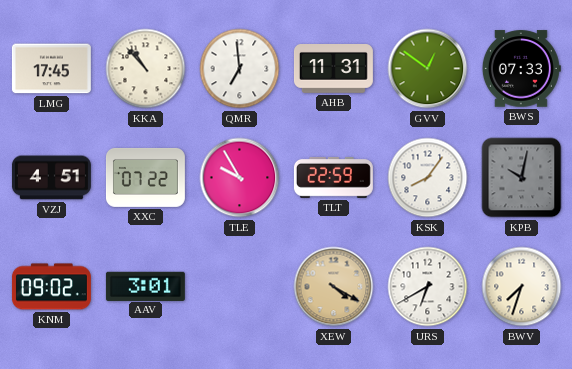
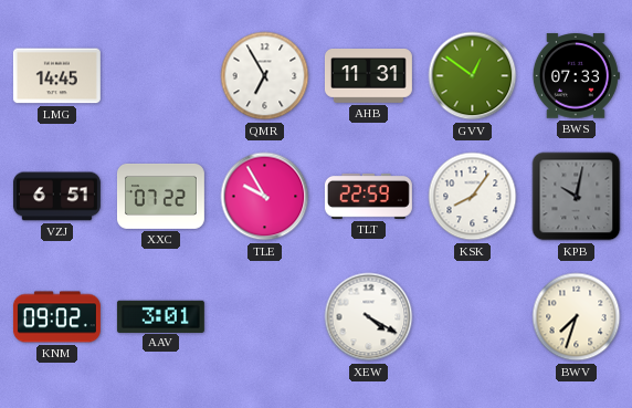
LMG: 17:45 -> 14:45 (56, 76)
KKA: 10:53 -> none (146, 69)
QMR: 6:59 -> 6:55 (265, 76)
VZJ: 4:51 -> 6:51 (56, 197)
XEW dial: champagne -> white (369, 317)
URS: 6:40 -> none (428, 287)
